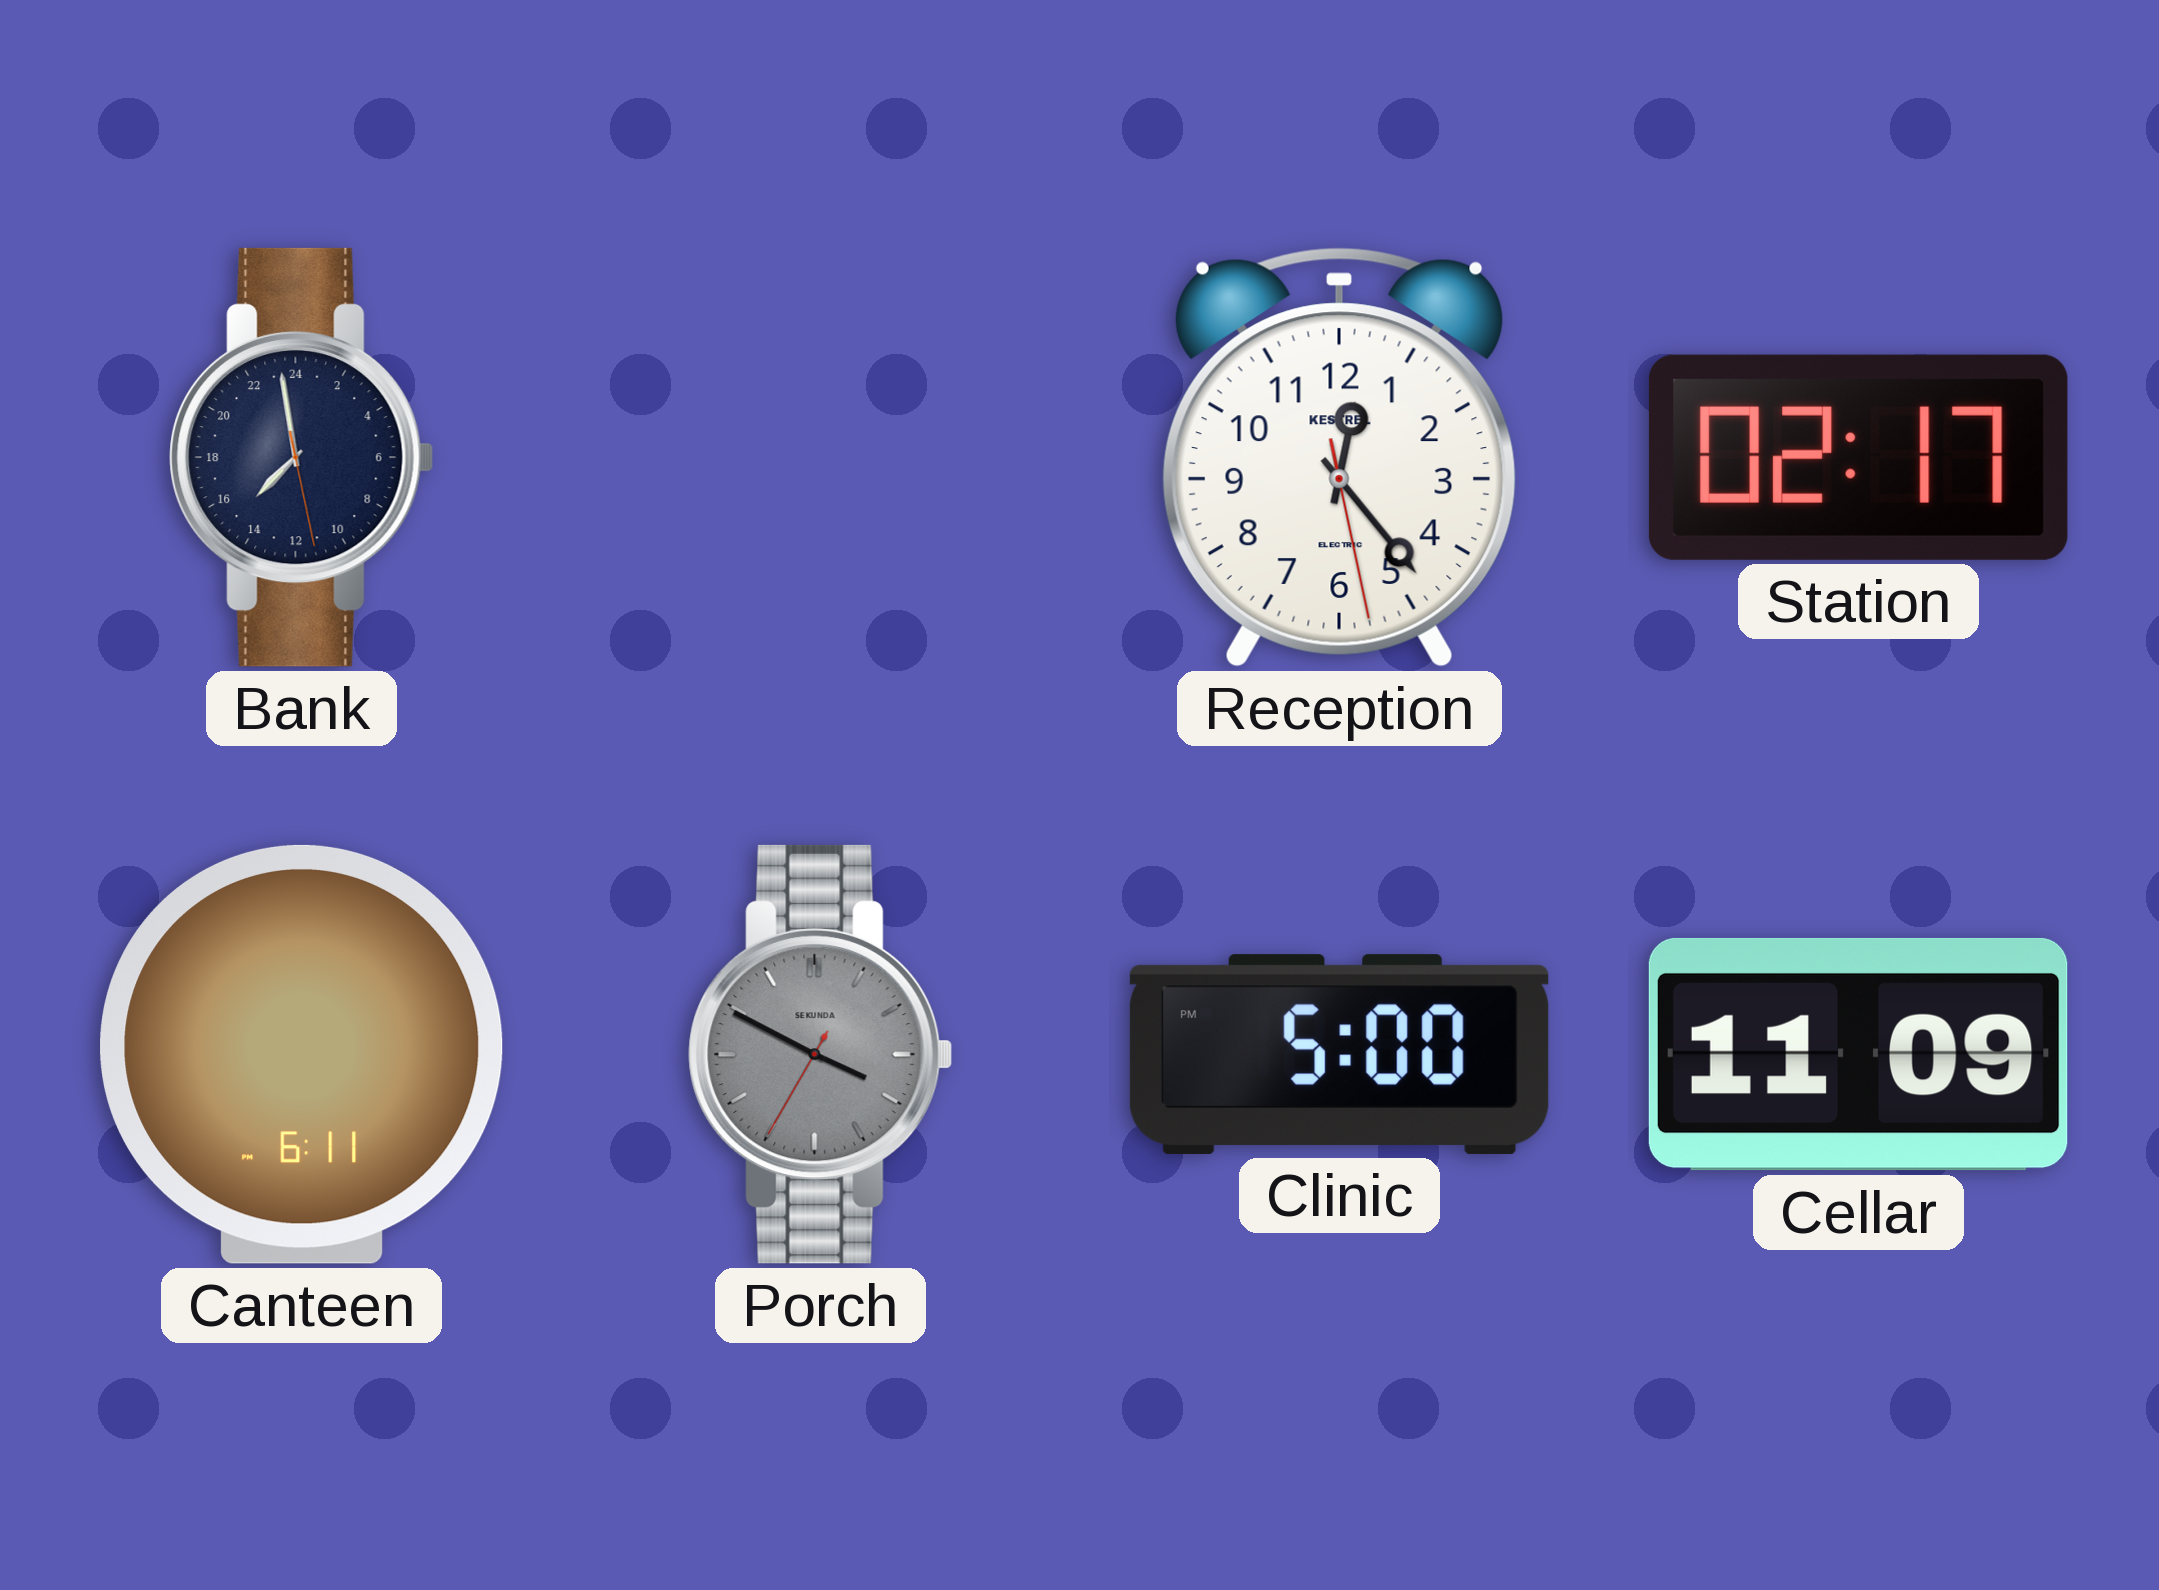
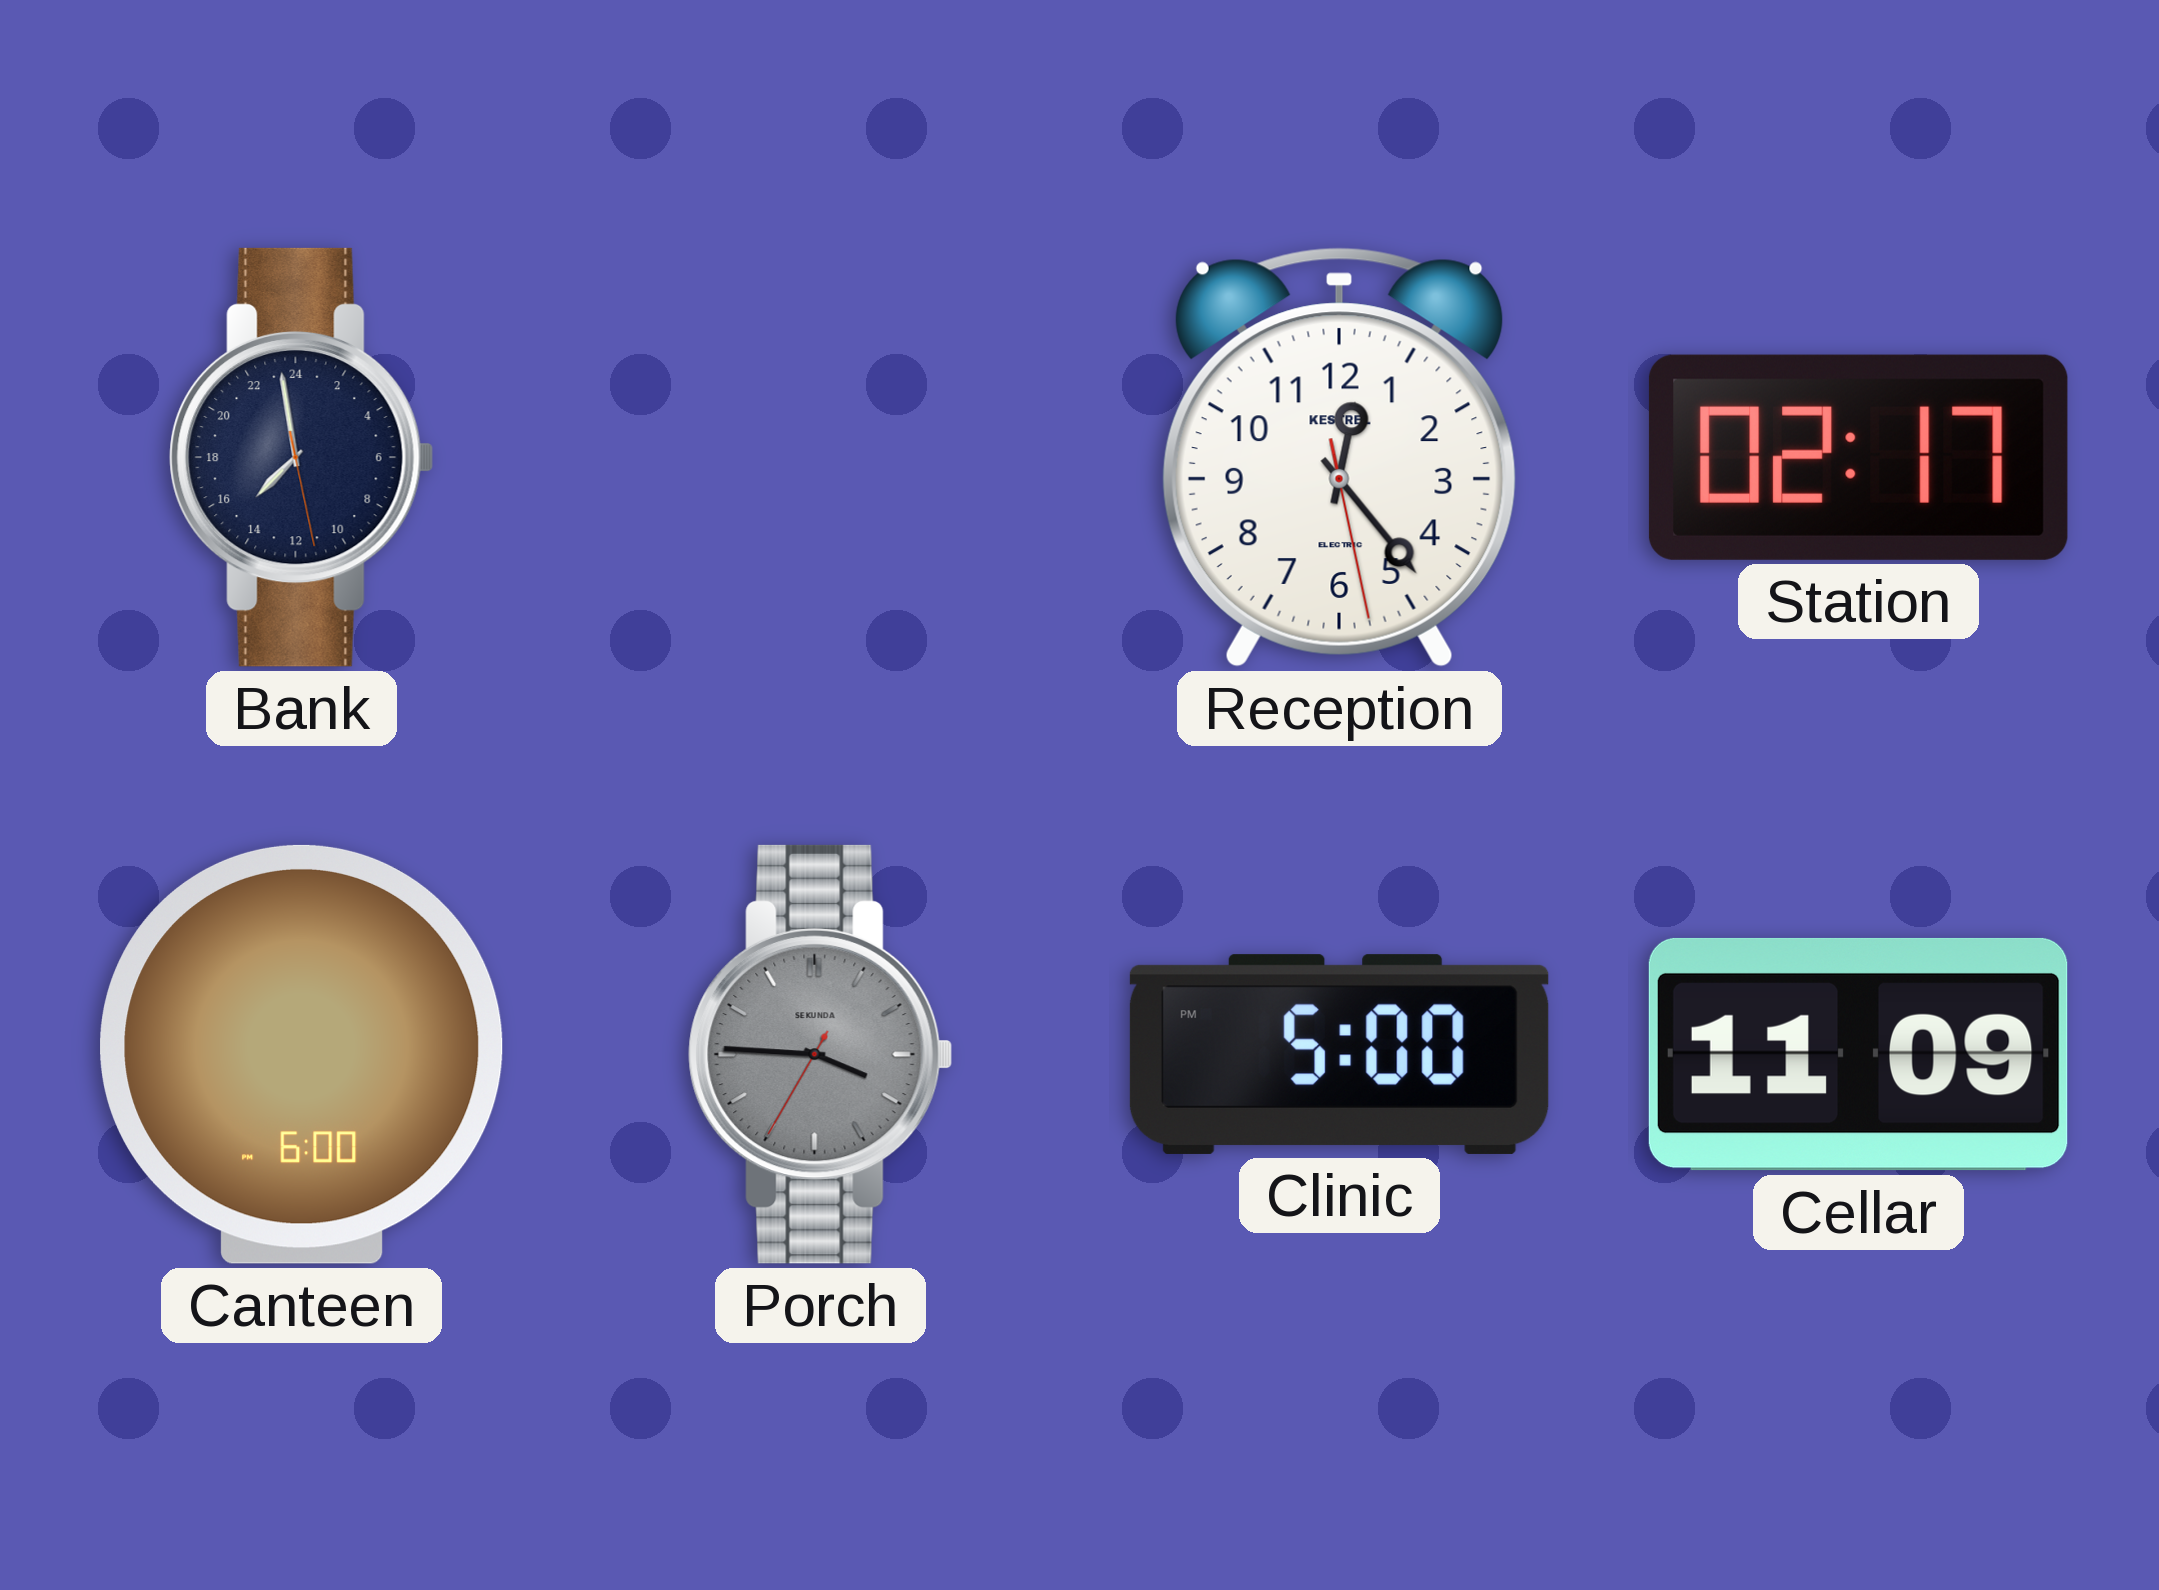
Canteen: 6:11 -> 6:00 (302, 1054)
Porch: 3:49 -> 3:45 (821, 1054)
